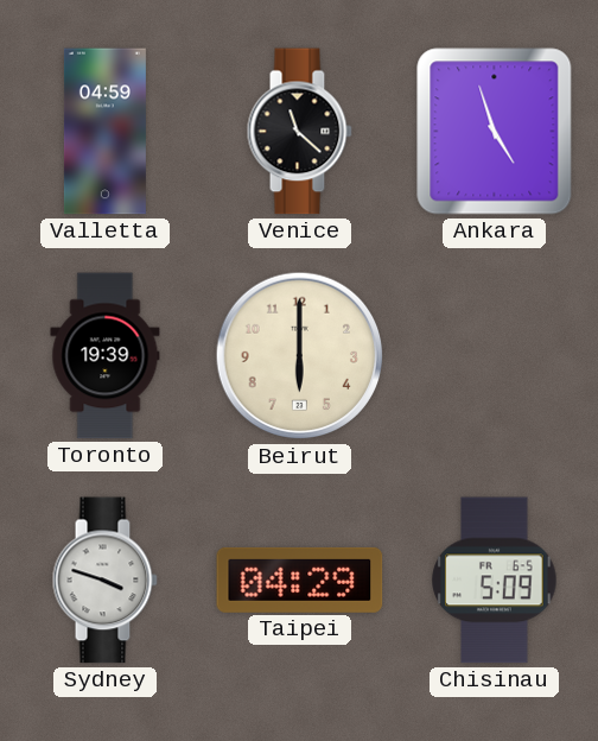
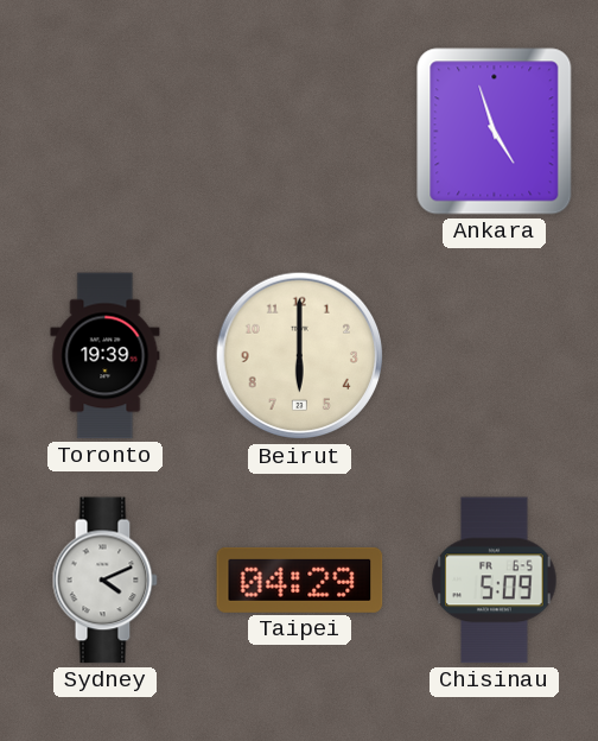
Valletta: 04:59 -> none (104, 132)
Venice: 11:22 -> none (299, 132)
Sydney: 3:48 -> 4:11 (104, 581)
